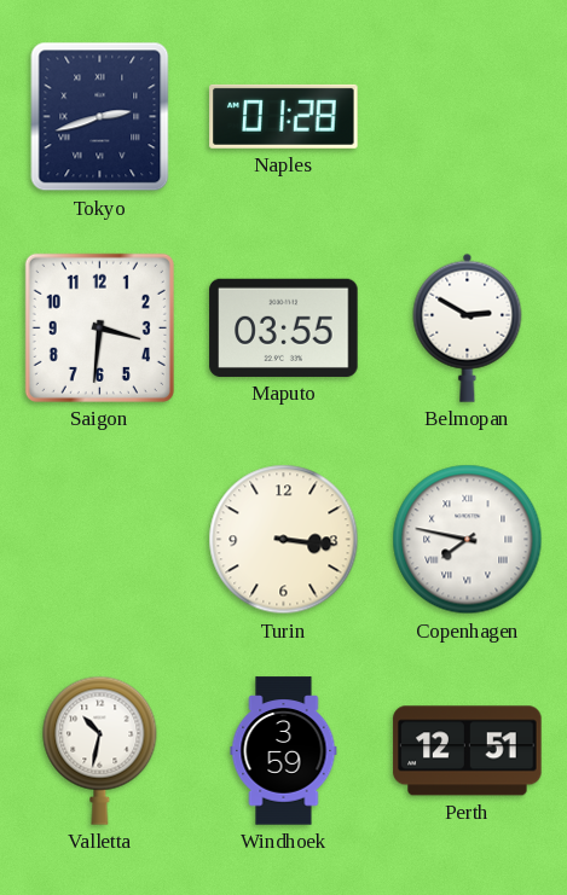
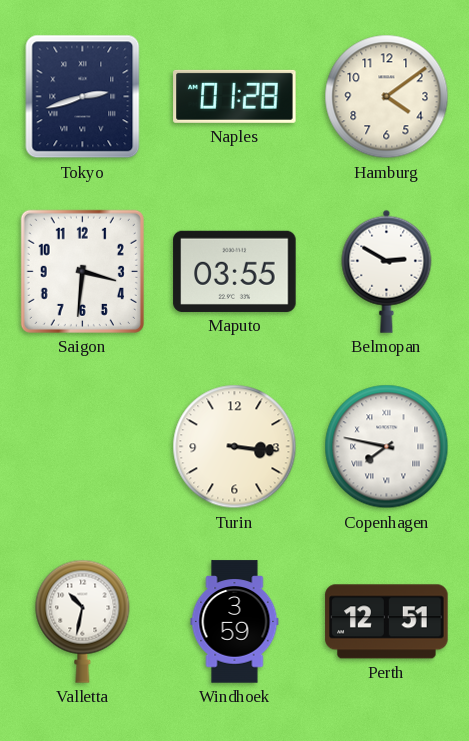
Hamburg: none -> 4:09 (387, 97)
